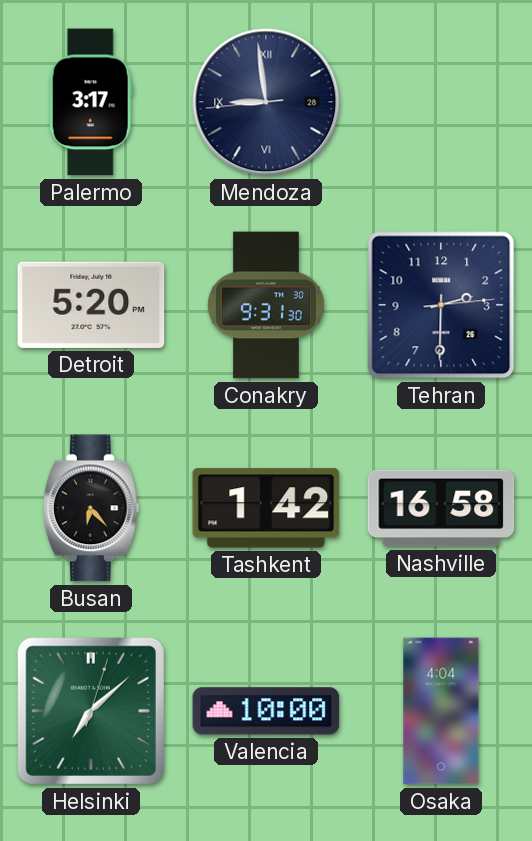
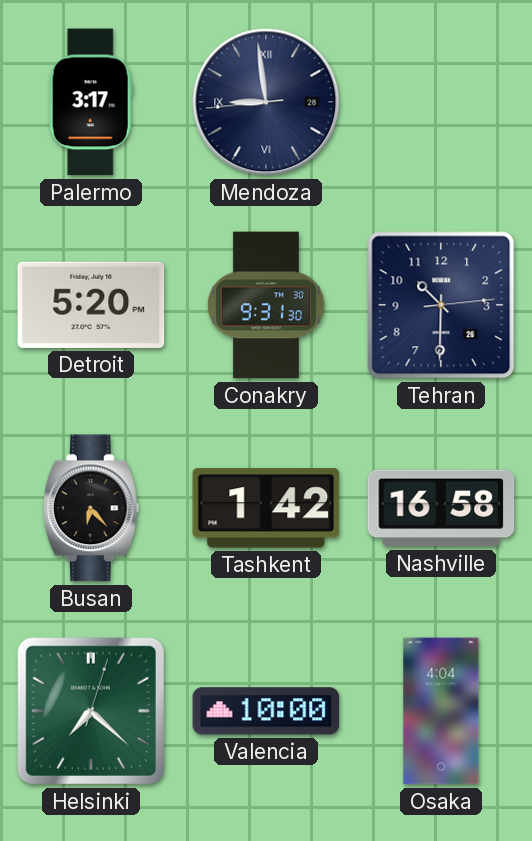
Tehran: 2:30 -> 10:30 (441, 305)
Helsinki: 7:08 -> 7:22 (91, 711)
